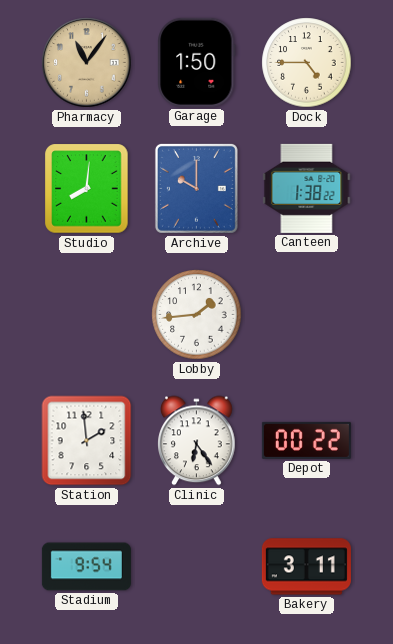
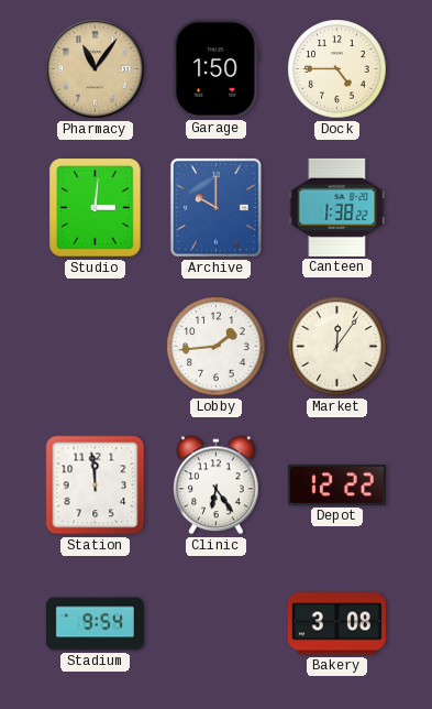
Studio: 8:01 -> 3:01 (96, 208)
Market: none -> 12:06 (337, 347)
Station: 1:59 -> 11:59 (96, 486)
Depot: 00:22 -> 12:22 (336, 484)
Bakery: 3:11 -> 3:08 (336, 624)
